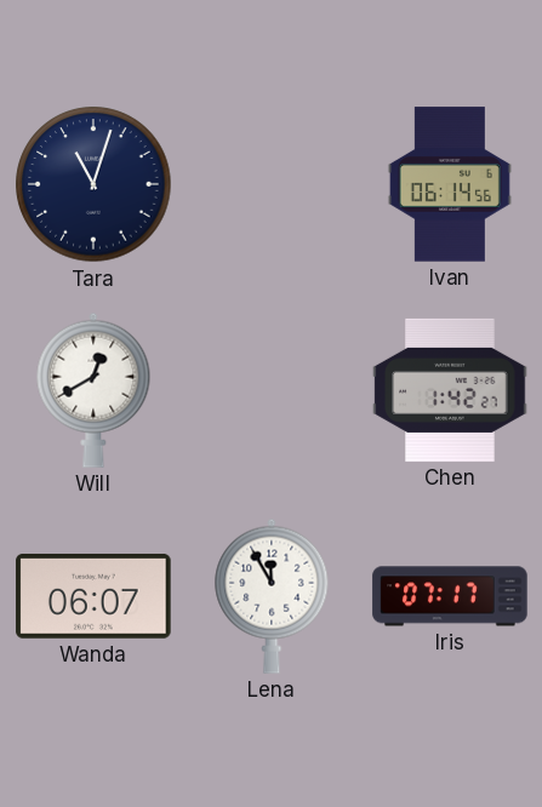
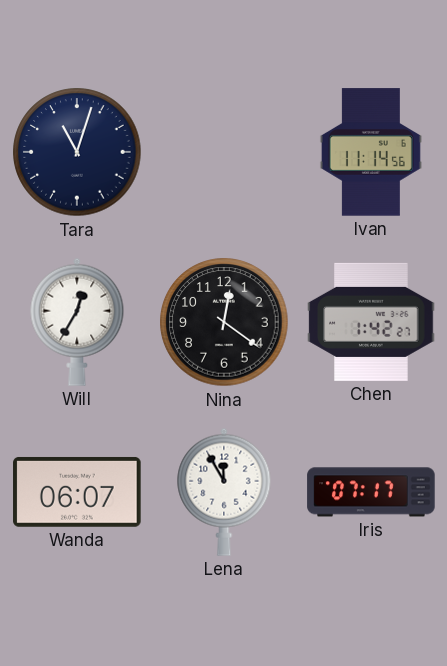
Ivan: 06:14 -> 11:14 (371, 152)
Will: 12:40 -> 12:35 (77, 322)
Nina: none -> 12:21 (224, 322)
